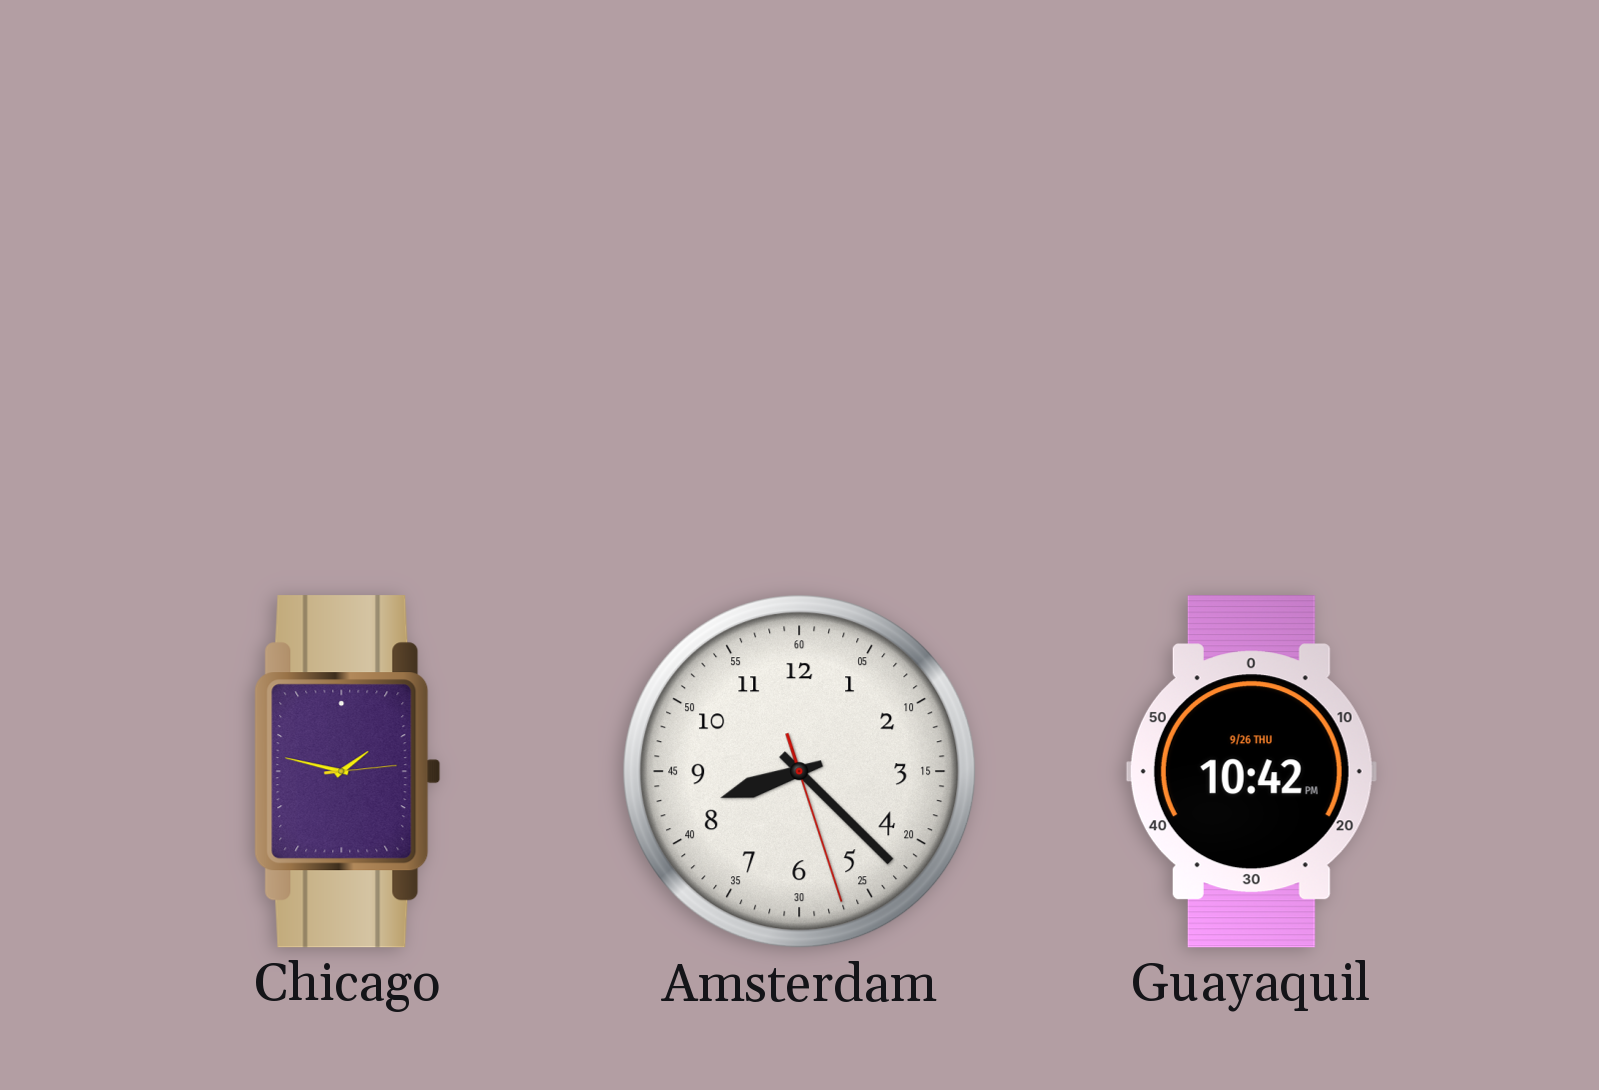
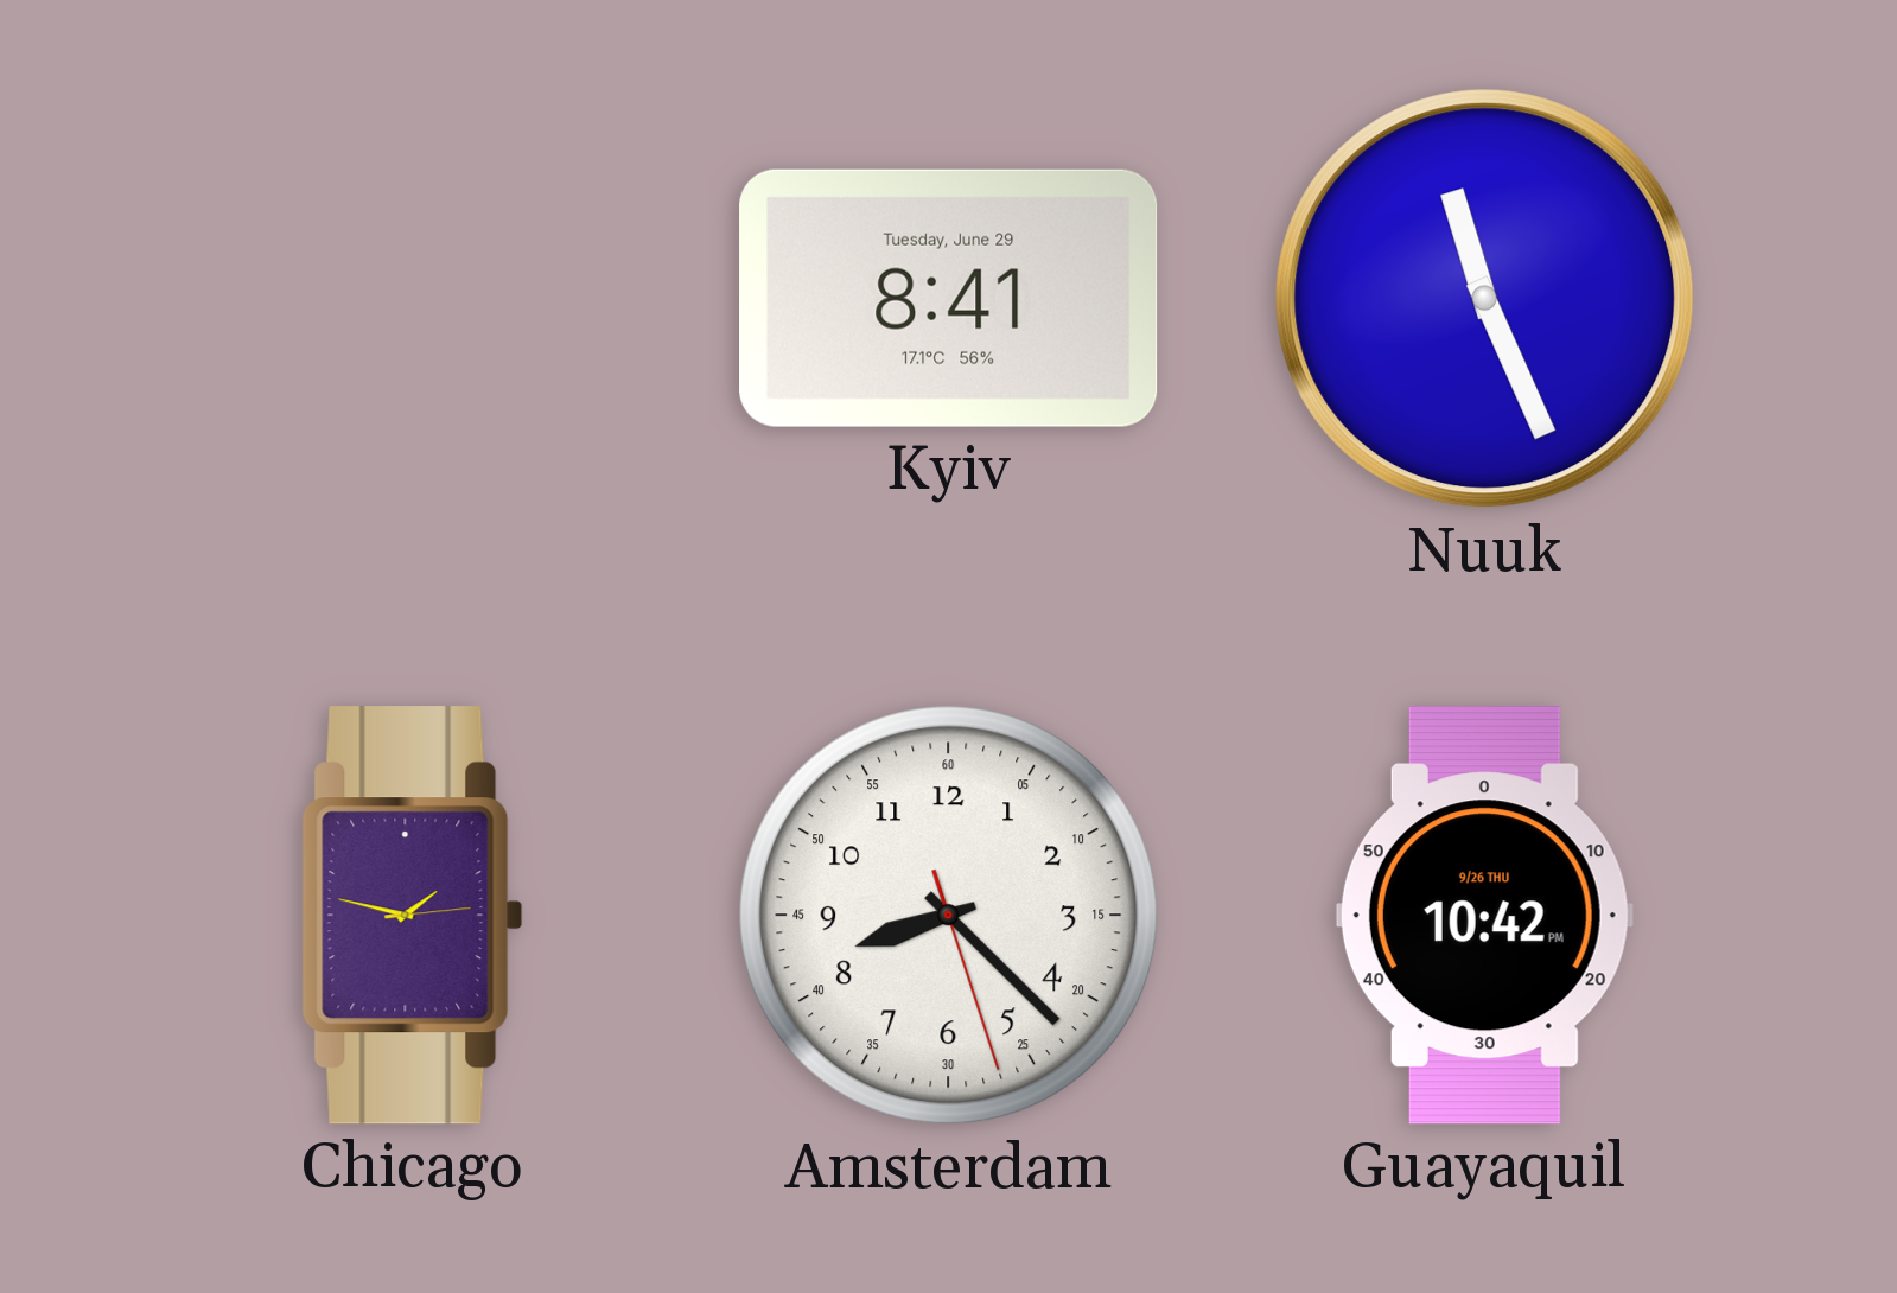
Kyiv: none -> 8:41 (949, 298)
Nuuk: none -> 11:26 (1485, 299)
